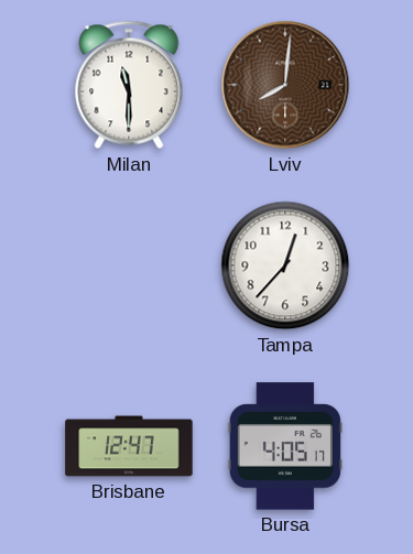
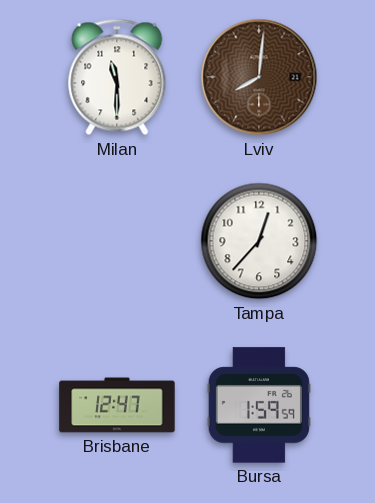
Bursa: 4:05 -> 1:59 (259, 405)
